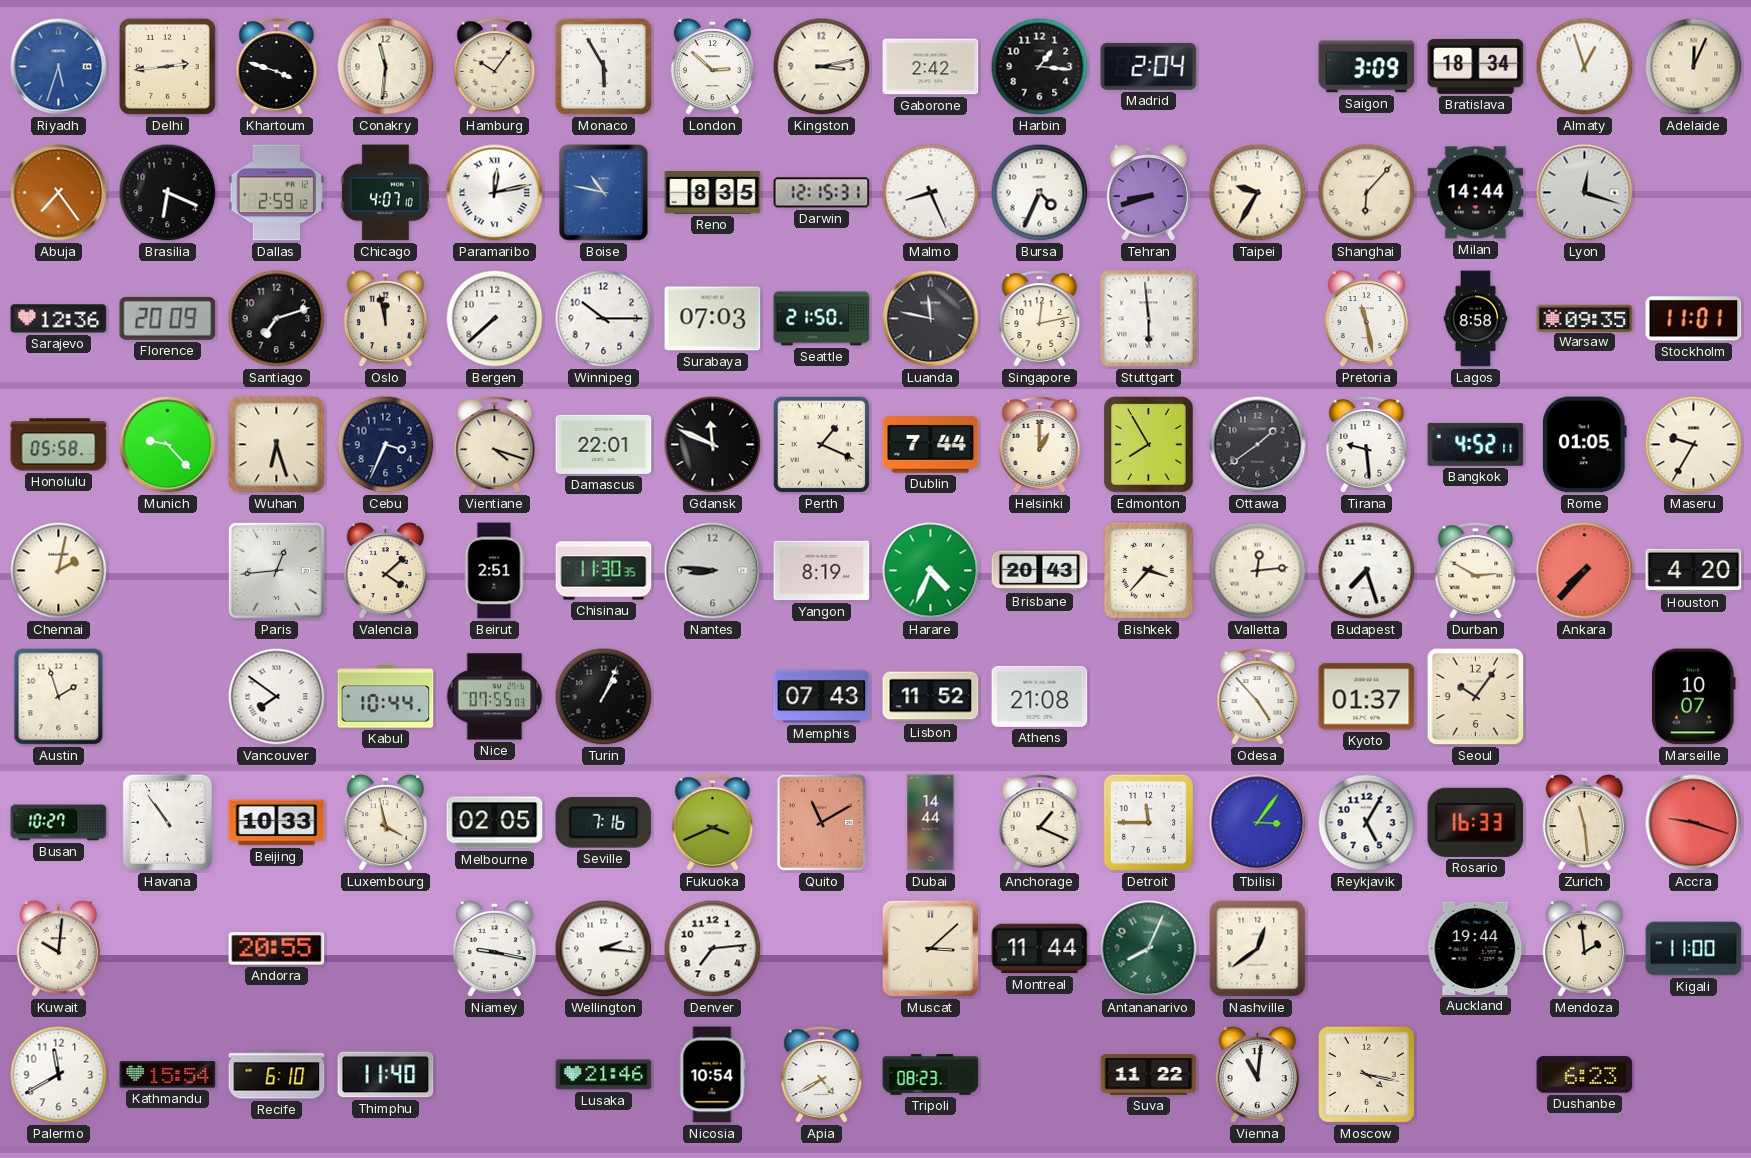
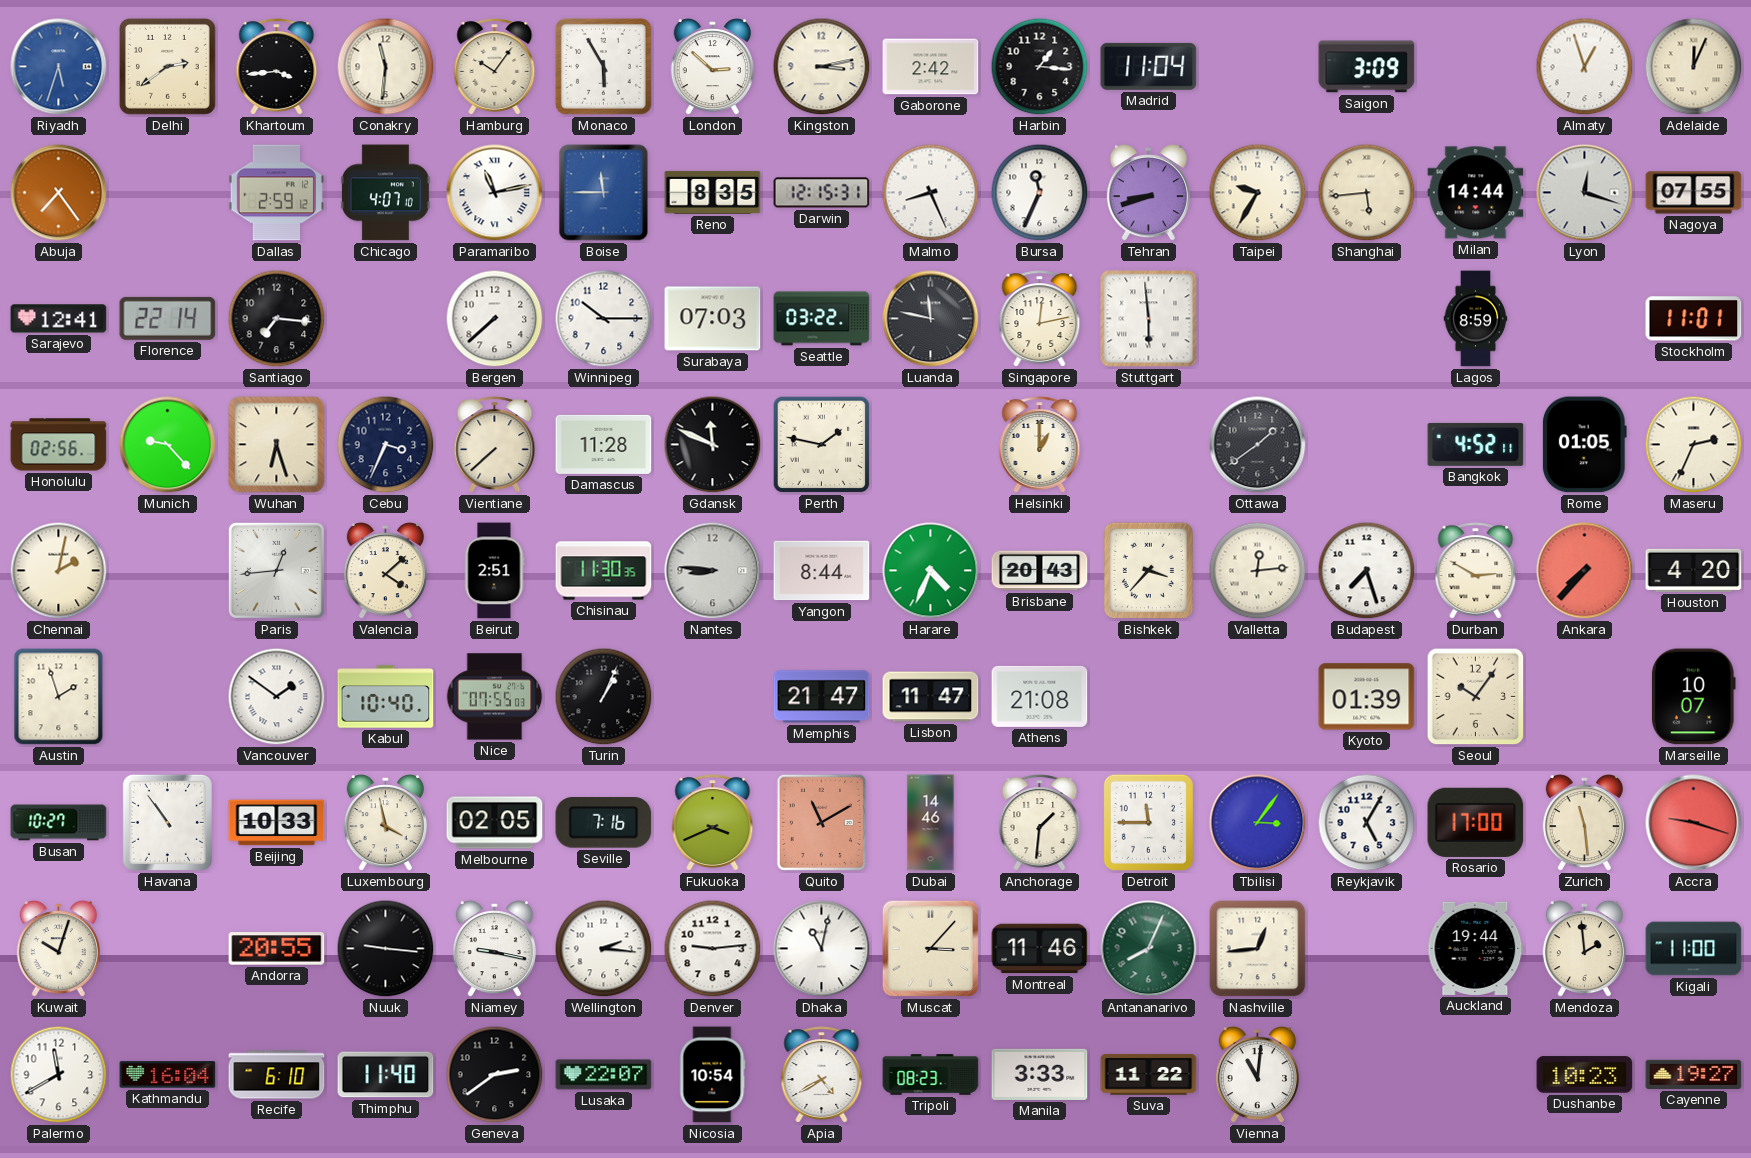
Delhi: 2:44 -> 2:39 (167, 66)
Khartoum: 3:48 -> 3:44 (277, 67)
Madrid: 2:04 -> 11:04 (1149, 66)
Bratislava: 18:34 -> none (1476, 66)
Brasilia: 6:19 -> none (168, 193)
Paramaribo: 12:13 -> 11:13 (495, 193)
Boise: 10:47 -> 11:45 (604, 193)
Bursa: 4:34 -> 11:34 (1040, 193)
Shanghai: 6:07 -> 5:44 (1367, 193)
Nagoya: none -> 07:55 (1694, 193)
Sarajevo: 12:36 -> 12:41 (59, 319)
Florence: 20:09 -> 22:14 (168, 318)
Santiago: 7:12 -> 7:16 (277, 319)
Oslo: 11:58 -> none (385, 319)
Seattle: 21:50 -> 03:22 (822, 319)
Pretoria: 11:28 -> none (1366, 319)
Lagos: 8:58 -> 8:59 (1476, 319)
Warsaw: 09:35 -> none (1585, 318)
Honolulu: 05:58 -> 02:56 (59, 445)
Vientiane: 4:18 -> 7:38 (495, 445)
Damascus: 22:01 -> 11:28 (604, 444)
Perth: 1:19 -> 1:47 (822, 445)
Dublin: 7:44 -> none (931, 445)
Edmonton: 7:55 -> none (1149, 445)
Tirana: 9:29 -> none (1367, 445)
Maseru: 9:35 -> 2:34 (1694, 445)
Yangon: 8:19 -> 8:44 (822, 571)
Vancouver: 7:51 -> 1:51 (277, 697)
Kabul: 10:44 -> 10:40 (386, 697)
Memphis: 07:43 -> 21:47 (822, 697)
Lisbon: 11:52 -> 11:47 (931, 697)
Odesa: 4:53 -> none (1258, 697)
Kyoto: 01:37 -> 01:39 (1367, 697)
Dubai: 14:44 -> 14:46 (931, 823)
Anchorage: 1:19 -> 1:31 (1040, 823)
Rosario: 16:33 -> 17:00 (1476, 822)
Kuwait: 10:01 -> 10:03 (58, 949)
Nuuk: none -> 9:16 (386, 949)
Denver: 7:14 -> 9:14 (713, 949)
Dhaka: none -> 11:02 (822, 949)
Muscat: 3:08 -> 3:07 (931, 949)
Montreal: 11:44 -> 11:46 (1040, 949)
Nashville: 12:39 -> 12:44 (1258, 949)
Kathmandu: 15:54 -> 16:04 (168, 1075)
Geneva: none -> 2:39 (495, 1075)
Lusaka: 21:46 -> 22:07 (604, 1075)
Manila: none -> 3:33 (1040, 1074)
Moscow: 4:17 -> none (1366, 1074)
Dushanbe: 6:23 -> 10:23 (1585, 1075)
Cayenne: none -> 19:27 (1694, 1074)
